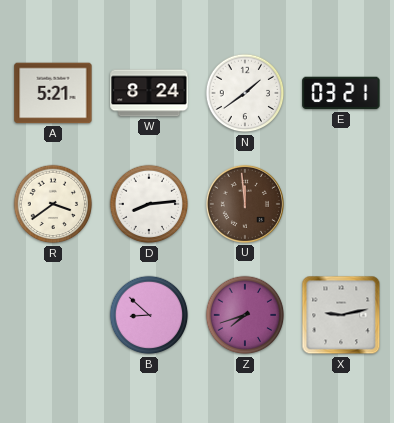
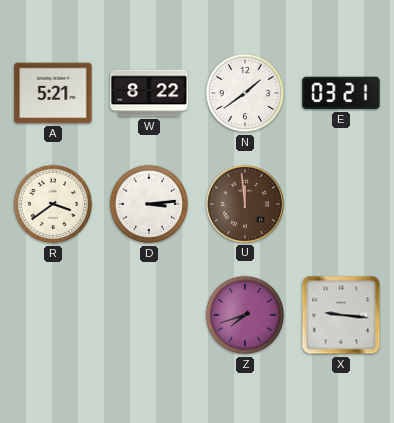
W: 8:24 -> 8:22 (149, 93)
D: 8:14 -> 3:14 (149, 204)
B: 8:52 -> none (149, 315)
X: 9:13 -> 9:16 (341, 315)
